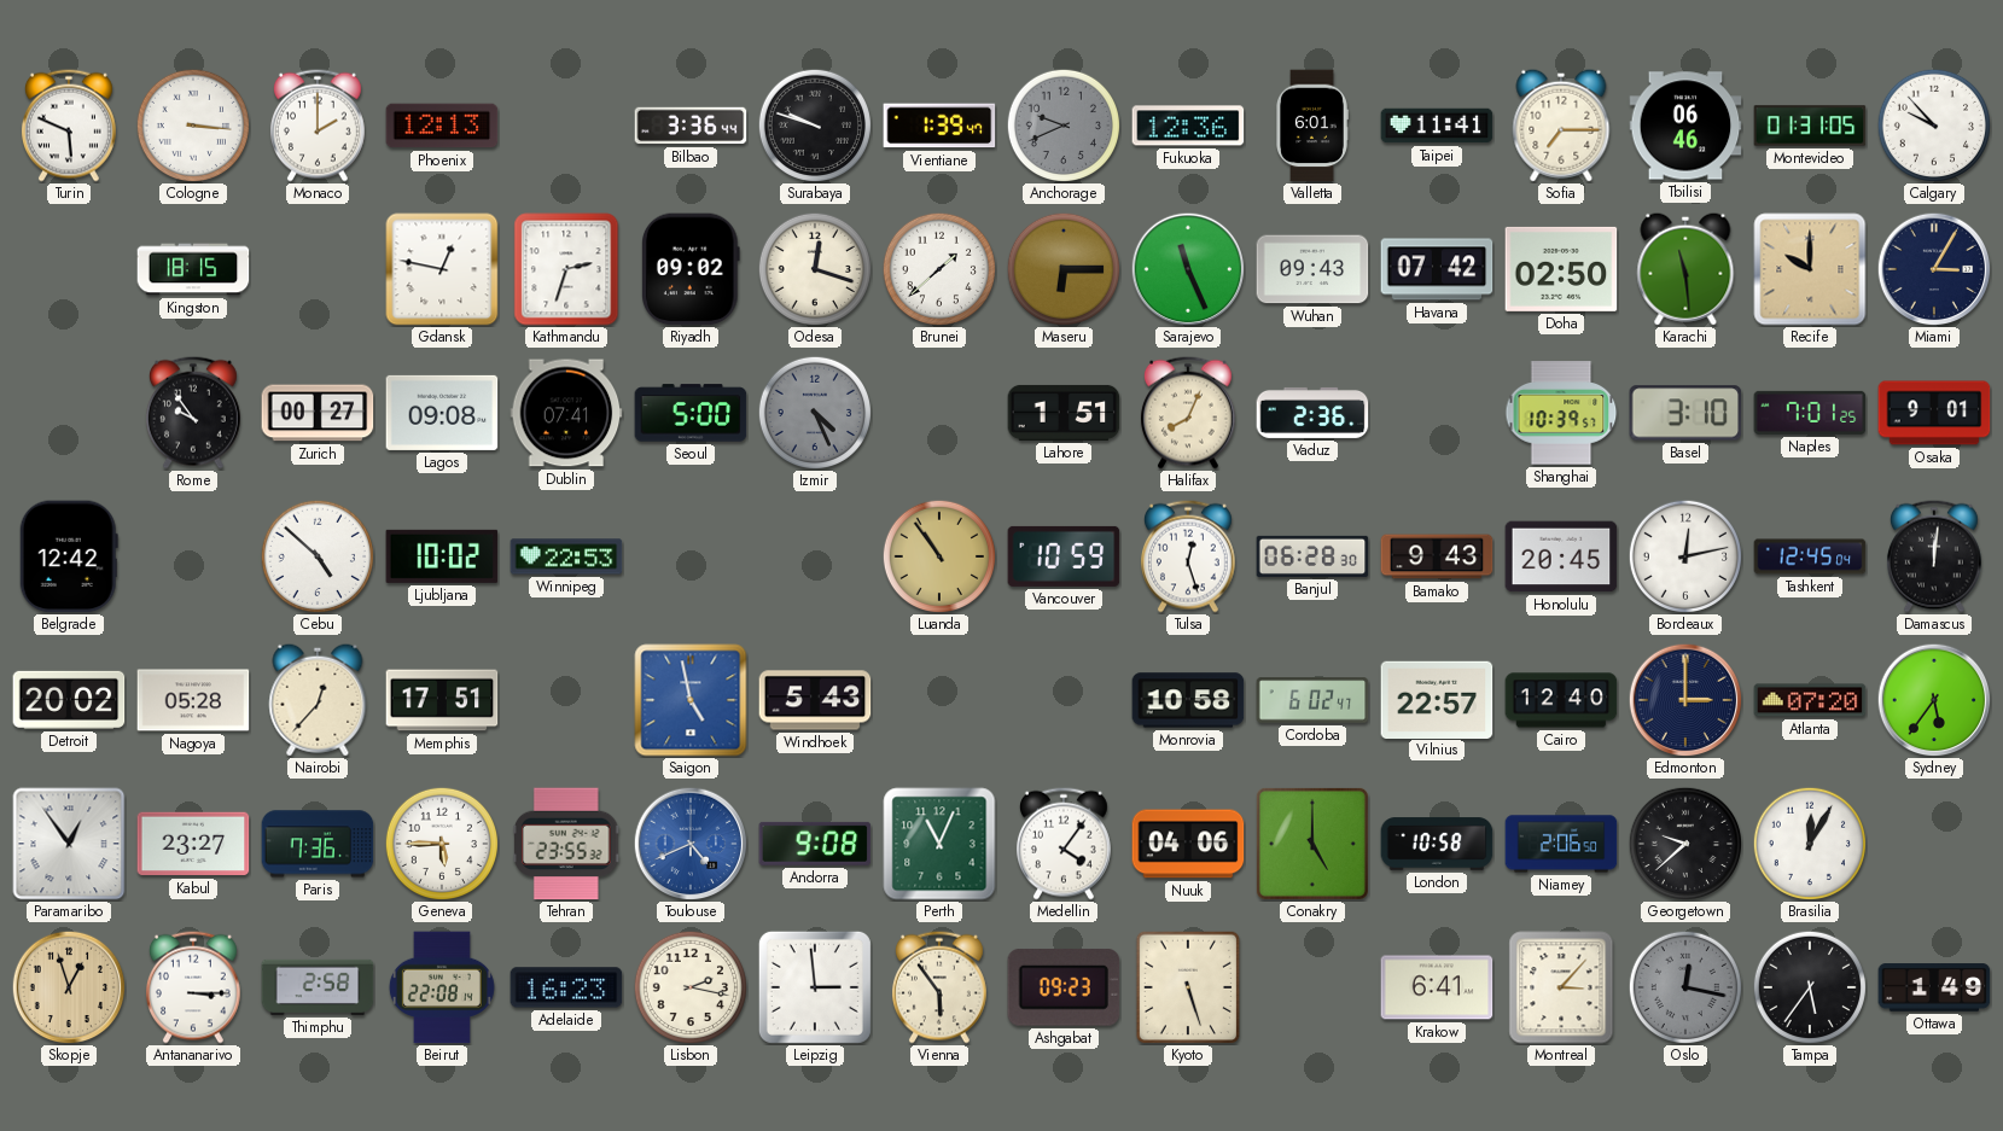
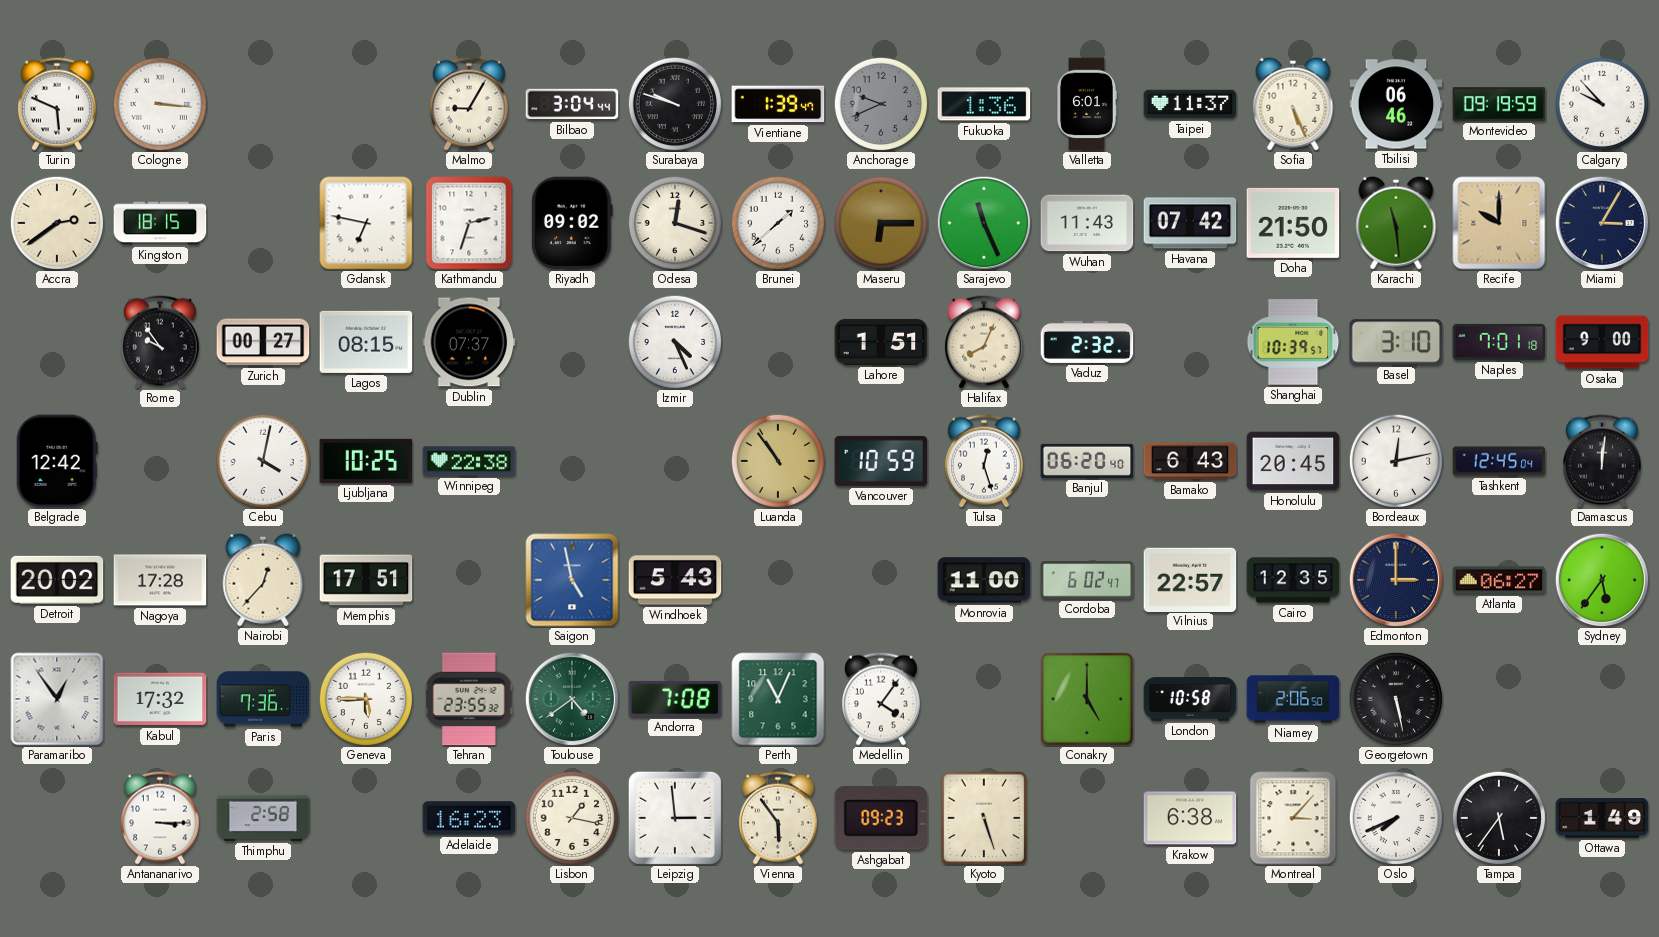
Monaco: 2:00 -> none (318, 126)
Phoenix: 12:13 -> none (442, 126)
Malmo: none -> 9:05 (469, 104)
Bilbao: 3:36 -> 3:04 (572, 104)
Fukuoka: 12:36 -> 1:36 (984, 104)
Taipei: 11:41 -> 11:37 (1190, 104)
Sofia: 7:15 -> 5:26 (1293, 104)
Montevideo: 01:31 -> 09:19 (1499, 104)
Accra: none -> 2:39 (56, 222)
Gdansk: 12:47 -> 6:47 (366, 223)
Wuhan: 09:43 -> 11:43 (1087, 223)
Doha: 02:50 -> 21:50 (1293, 223)
Lagos: 09:08 -> 08:15 (366, 342)
Dublin: 07:41 -> 07:37 (469, 342)
Seoul: 5:00 -> none (691, 413)
Izmir dial: grey -> white (674, 341)
Vaduz: 2:36 -> 2:32 (1087, 342)
Naples: 7:01:25 -> 7:01:18 (1499, 342)
Osaka: 9:01 -> 9:00 (1602, 342)
Cebu: 4:52 -> 4:02 (262, 460)
Ljubljana: 10:02 -> 10:25 (366, 461)
Winnipeg: 22:53 -> 22:38 (469, 461)
Banjul: 06:28 -> 06:20 (1087, 461)
Bamako: 9:43 -> 6:43 (1190, 461)
Nagoya: 05:28 -> 17:28 (160, 580)
Monrovia: 10:58 -> 11:00 (984, 580)
Cairo: 12:40 -> 12:35 (1293, 580)
Atlanta: 07:20 -> 06:27 (1499, 580)
Kabul: 23:27 -> 17:32 (160, 699)
Toulouse: 4:41 -> 4:39 (572, 699)
Toulouse dial: blue -> green (572, 699)
Andorra: 9:08 -> 7:08 (675, 699)
Nuuk: 04:06 -> none (1188, 844)
Georgetown: 9:38 -> 5:28 (1395, 698)
Brasilia: 12:05 -> none (1809, 843)
Skopje: 12:57 -> none (69, 987)
Beirut: 22:08 -> none (442, 987)
Lisbon: 2:17 -> 1:17 (571, 817)
Krakow: 6:41 -> 6:38 (1190, 818)
Oslo: 12:17 -> 7:41 (1395, 817)
Oslo dial: grey -> white (1395, 817)
